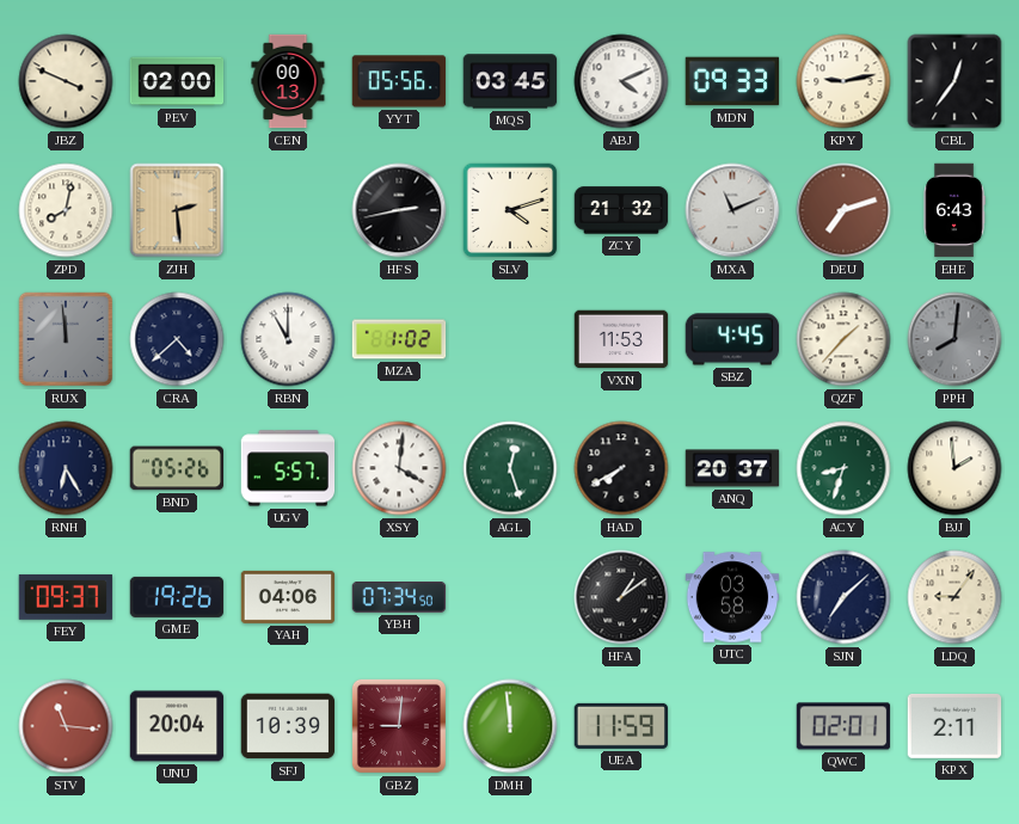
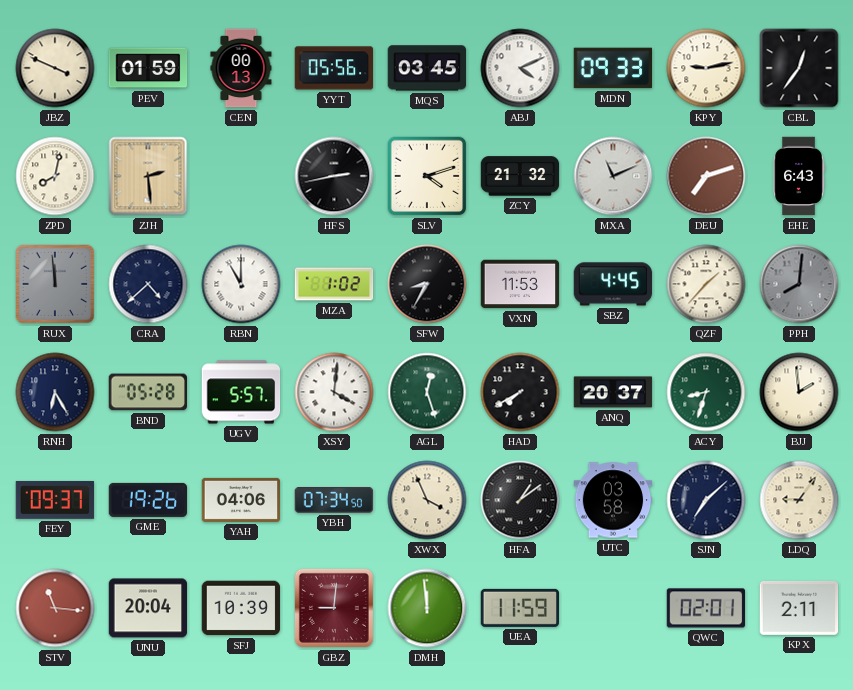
PEV: 02:00 -> 01:59 (148, 68)
SFW: none -> 8:35 (427, 284)
BND: 05:26 -> 05:28 (148, 392)
XWX: none -> 3:56 (427, 500)
